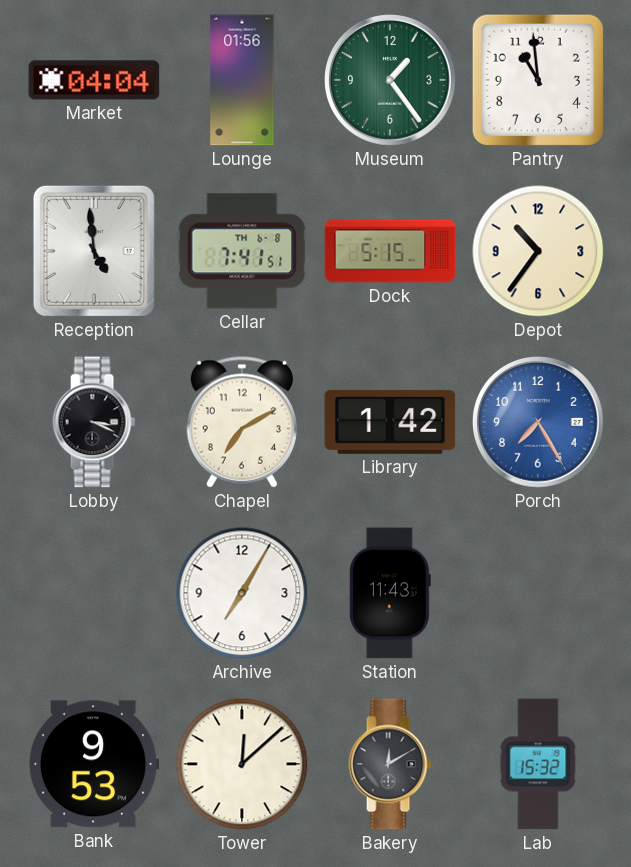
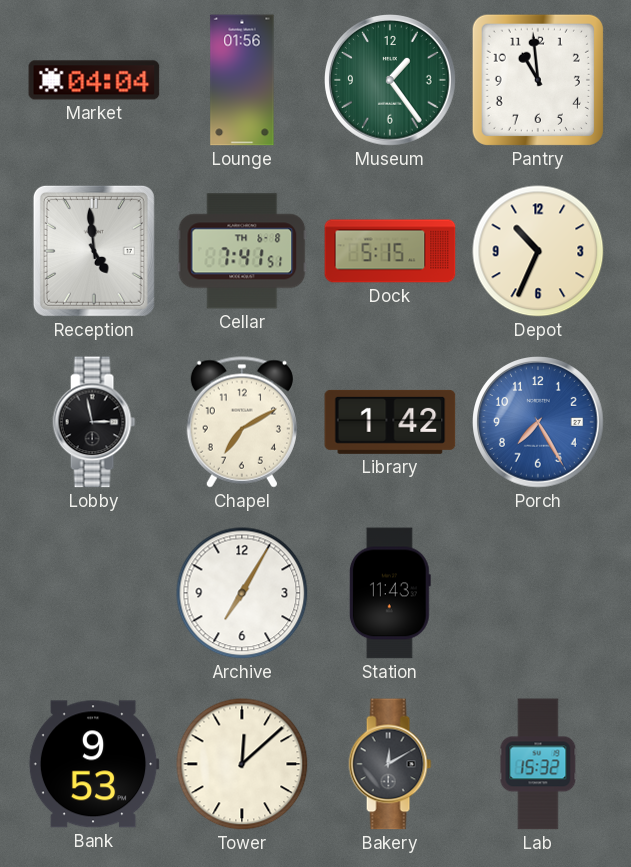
Depot: 10:36 -> 10:34 (538, 251)
Lobby: 3:19 -> 2:58 (94, 422)
